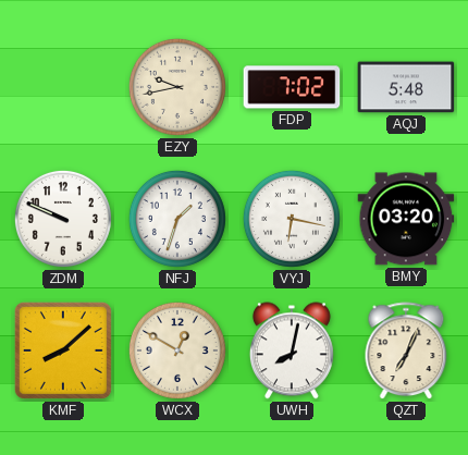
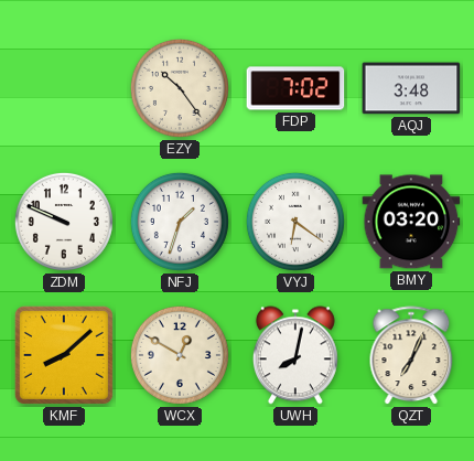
EZY: 9:43 -> 10:24 (180, 88)
AQJ: 5:48 -> 3:48 (411, 88)
VYJ: 6:17 -> 6:21 (295, 222)
